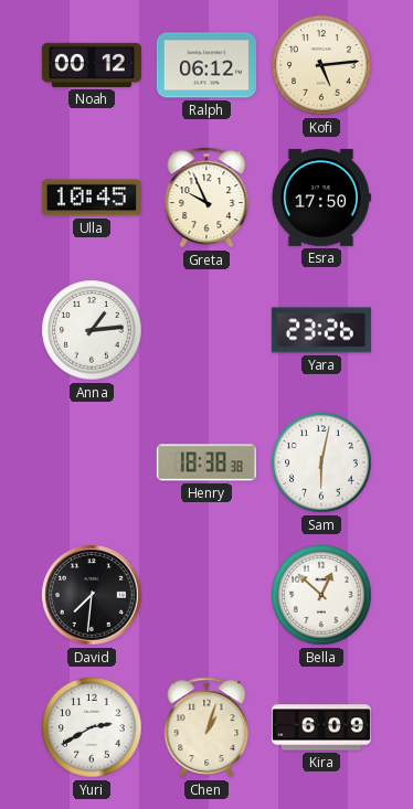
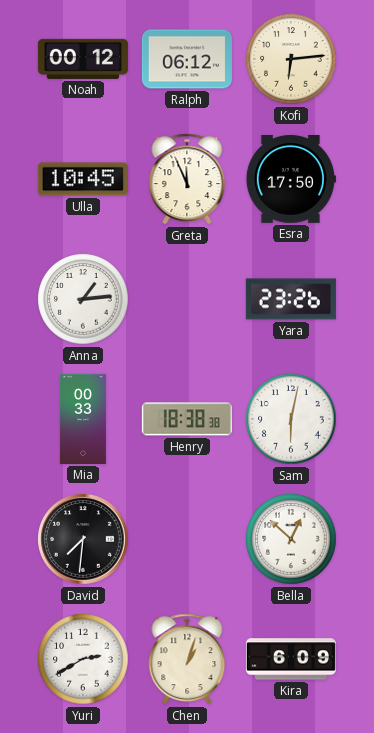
Kofi: 5:14 -> 6:14 (291, 59)
Greta: 9:56 -> 11:56 (187, 179)
Mia: none -> 00:33 (83, 419)
